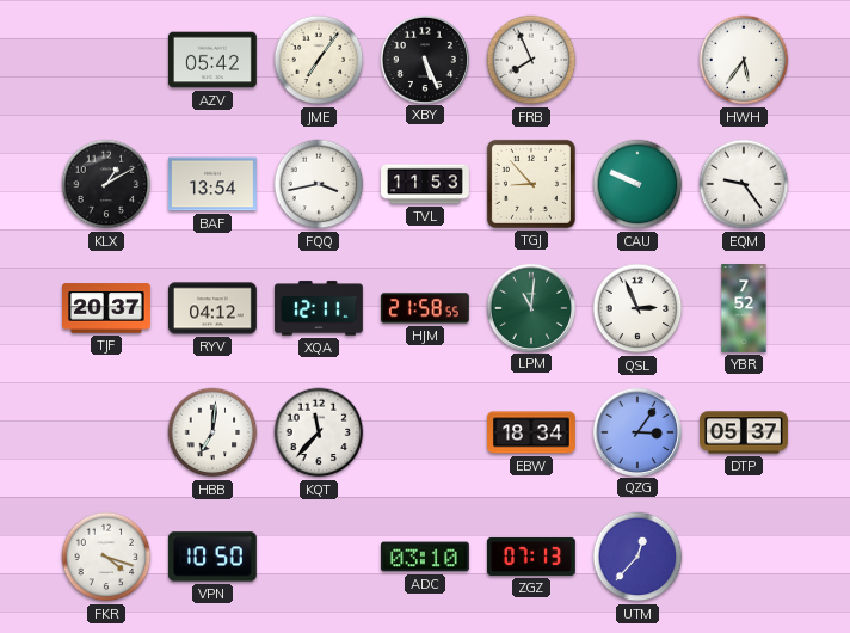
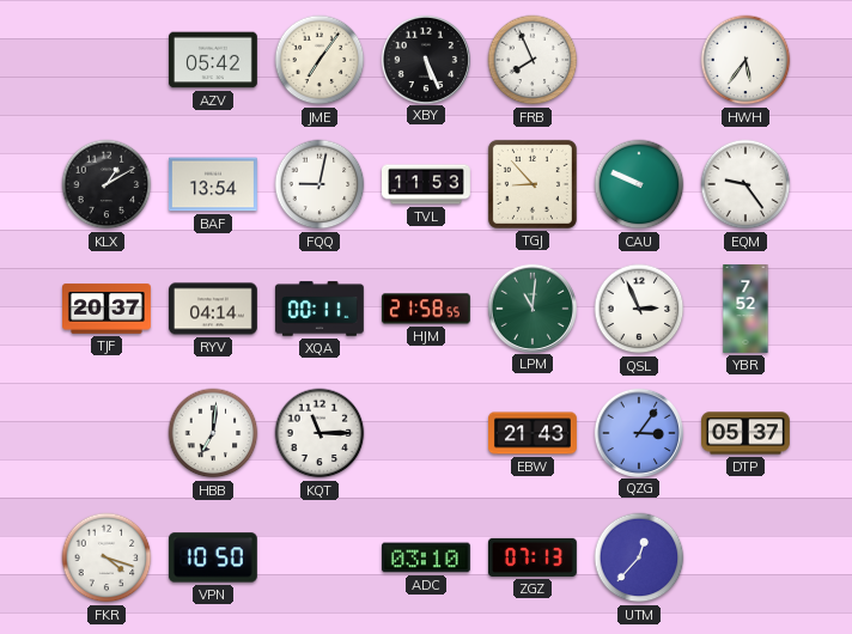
FQQ: 3:43 -> 9:02 (319, 184)
RYV: 04:12 -> 04:14 (213, 309)
XQA: 12:11 -> 00:11 (319, 309)
KQT: 11:37 -> 11:15 (319, 433)
EBW: 18:34 -> 21:43 (534, 433)
